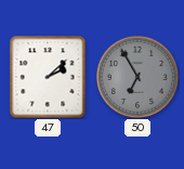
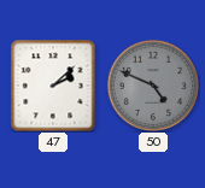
50: 6:55 -> 4:49 (153, 86)
